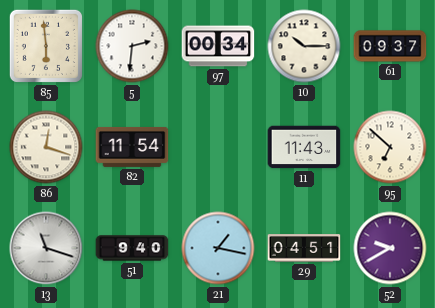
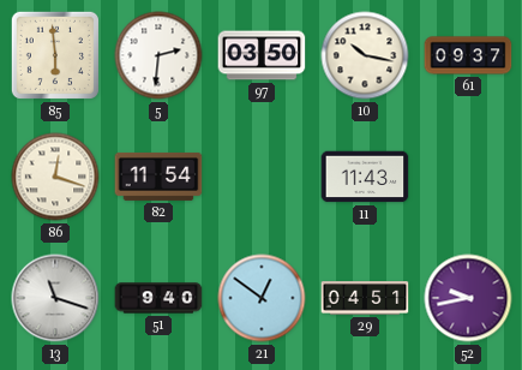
97: 00:34 -> 03:50 (262, 55)
10: 10:15 -> 10:17 (365, 55)
95: 6:52 -> none (390, 147)
21: 1:17 -> 12:51 (262, 298)
52: 9:40 -> 9:43 (468, 298)
